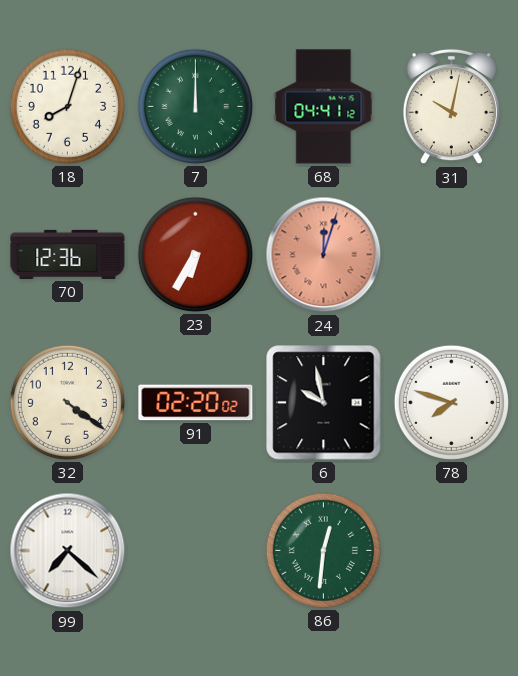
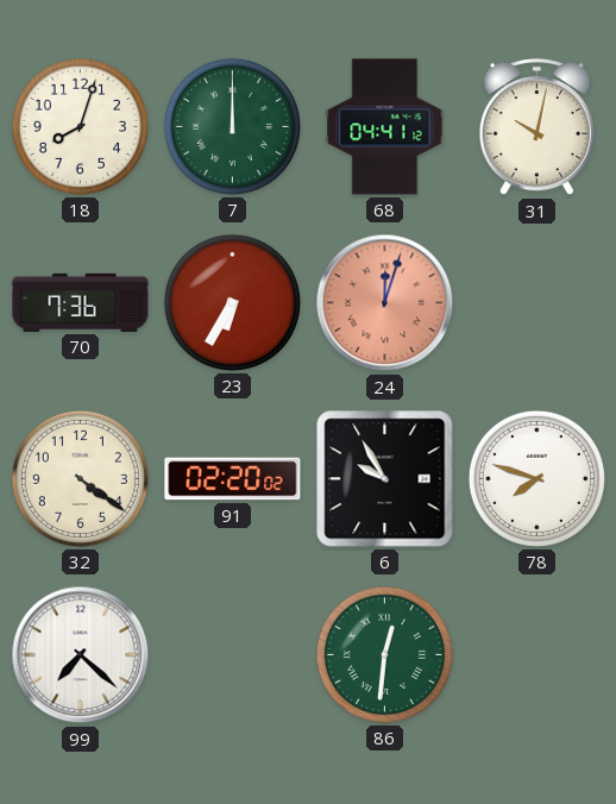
70: 12:36 -> 7:36 (81, 302)
6: 9:58 -> 9:55 (385, 479)
